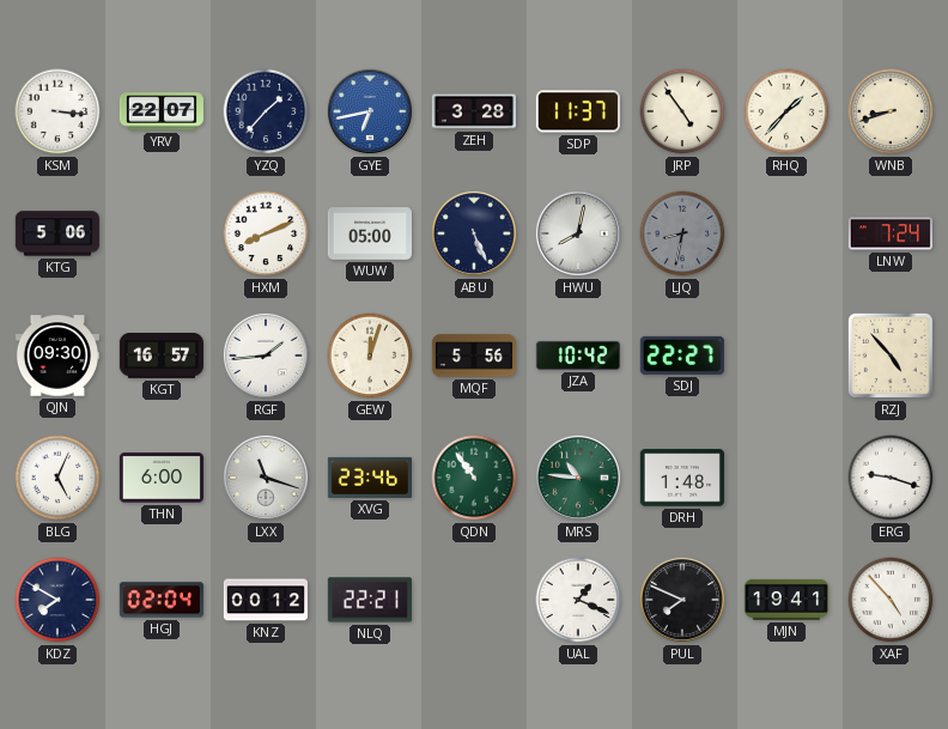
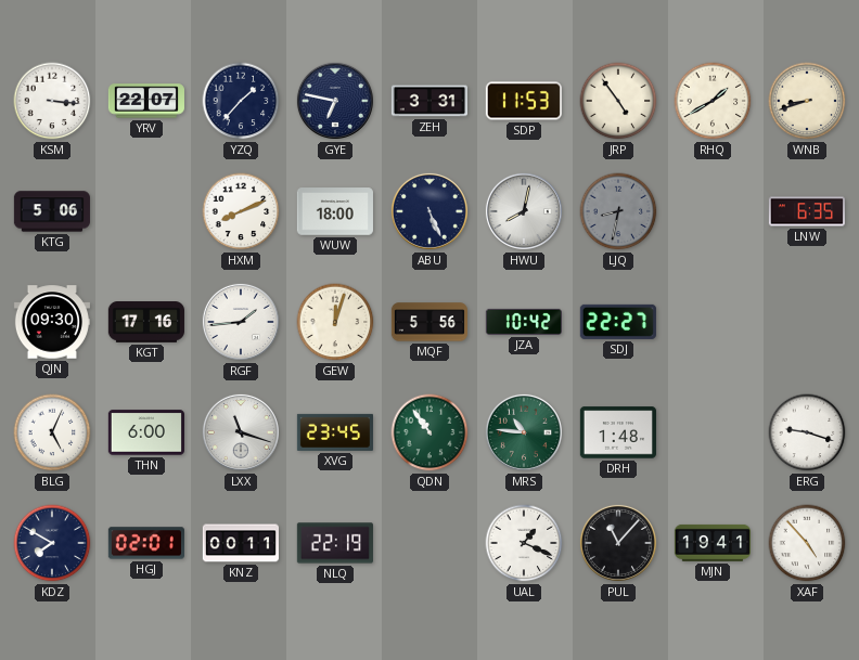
GYE: 6:43 -> 6:47 (335, 101)
GYE dial: blue -> navy (335, 101)
ZEH: 3:28 -> 3:31 (428, 101)
SDP: 11:37 -> 11:53 (524, 101)
RHQ: 1:37 -> 1:40 (713, 101)
WUW: 05:00 -> 18:00 (335, 211)
LNW: 7:24 -> 6:35 (807, 211)
KGT: 16:57 -> 17:16 (146, 323)
RZJ: 4:53 -> none (891, 356)
XVG: 23:46 -> 23:45 (335, 432)
HGJ: 02:04 -> 02:01 (146, 543)
KNZ: 00:12 -> 00:11 (241, 543)
NLQ: 22:21 -> 22:19 (335, 543)
PUL: 7:49 -> 11:07 (618, 543)
